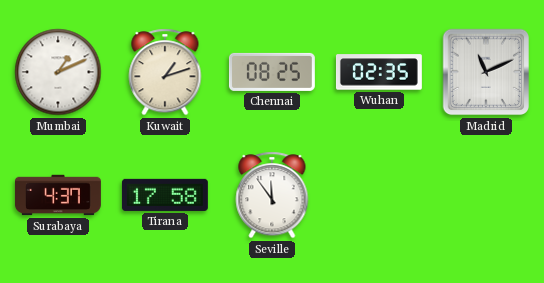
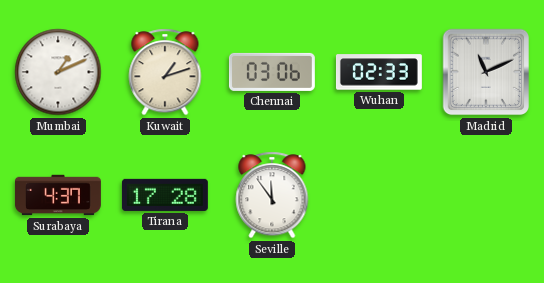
Chennai: 08:25 -> 03:06 (272, 72)
Wuhan: 02:35 -> 02:33 (379, 72)
Tirana: 17:58 -> 17:28 (165, 195)
